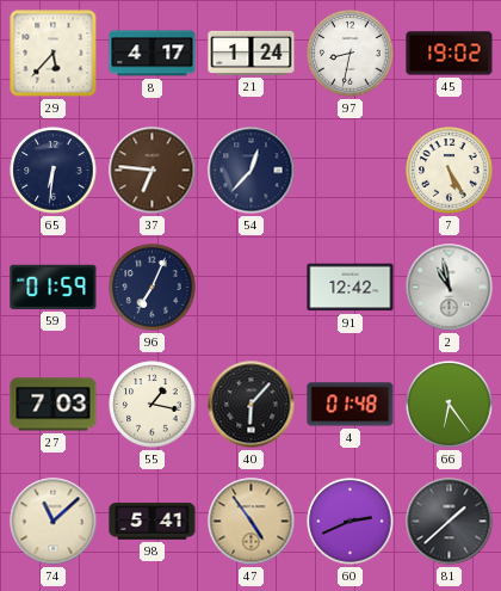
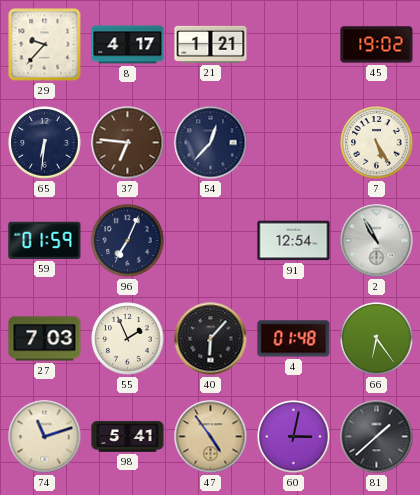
29: 5:37 -> 9:37 (45, 45)
21: 1:24 -> 1:21 (211, 44)
97: 8:32 -> none (351, 54)
91: 12:42 -> 12:54 (294, 241)
2: 10:58 -> 10:55 (377, 241)
55: 1:17 -> 1:56 (128, 339)
74: 11:08 -> 11:12 (45, 437)
60: 2:41 -> 3:02 (294, 437)
